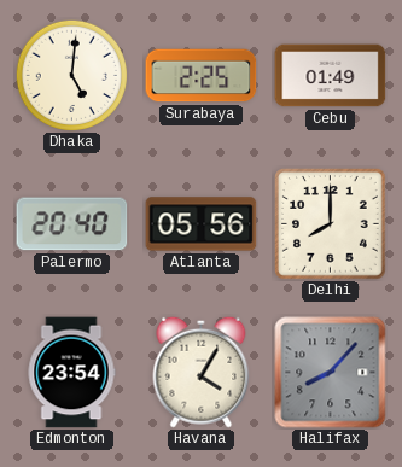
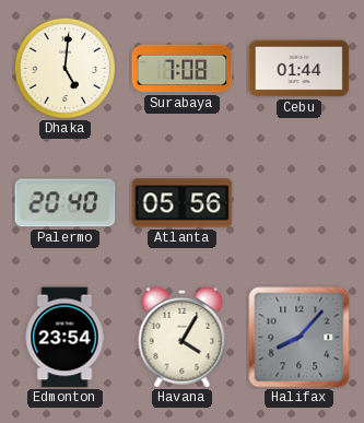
Surabaya: 2:25 -> 7:08 (183, 69)
Cebu: 01:49 -> 01:44 (300, 69)
Delhi: 8:00 -> none (331, 224)
